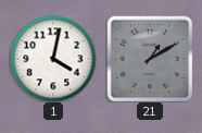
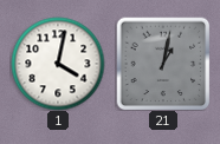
21: 1:10 -> 1:02 (163, 64)
